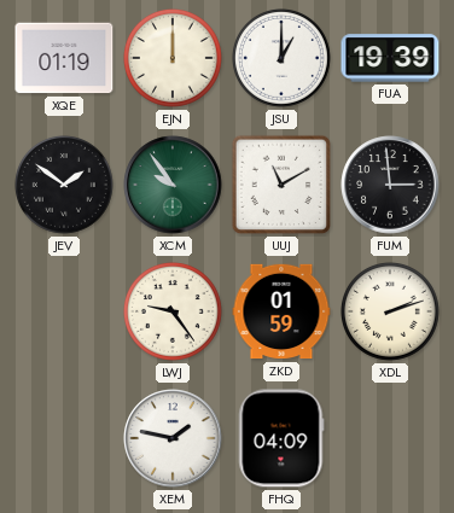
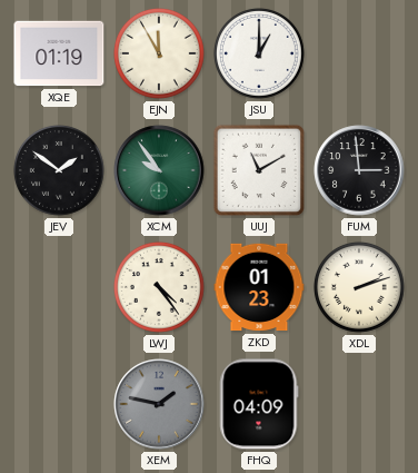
EJN: 12:00 -> 11:55 (159, 53)
FUA: 19:39 -> none (390, 58)
LWJ: 9:24 -> 4:24 (159, 287)
ZKD: 01:59 -> 01:23 (259, 287)
XEM dial: white -> grey (159, 404)
